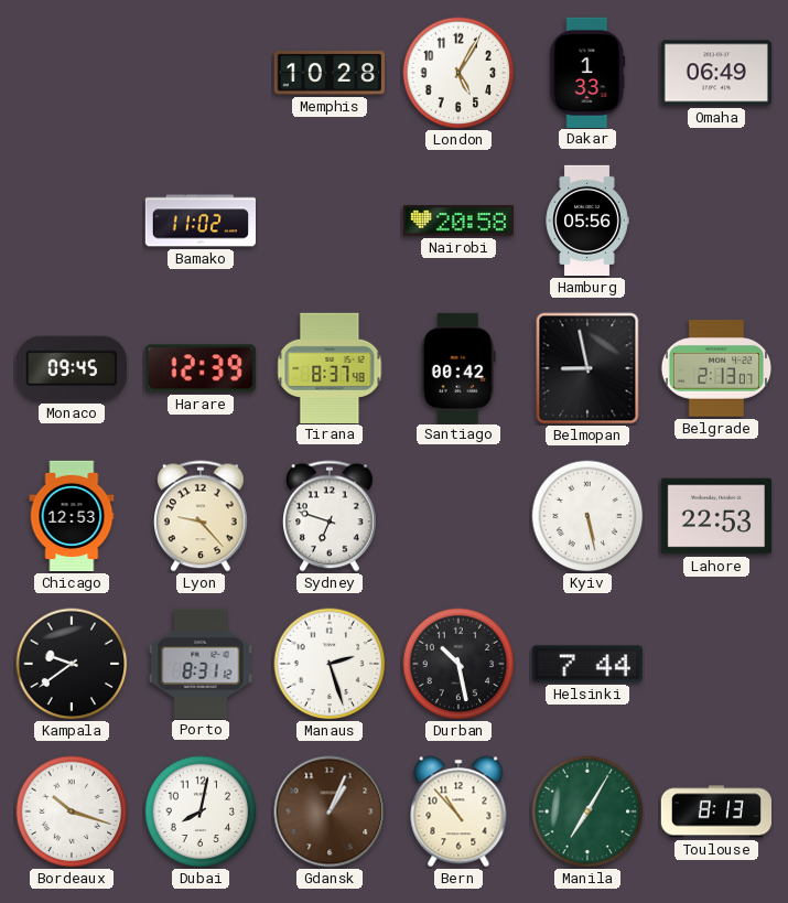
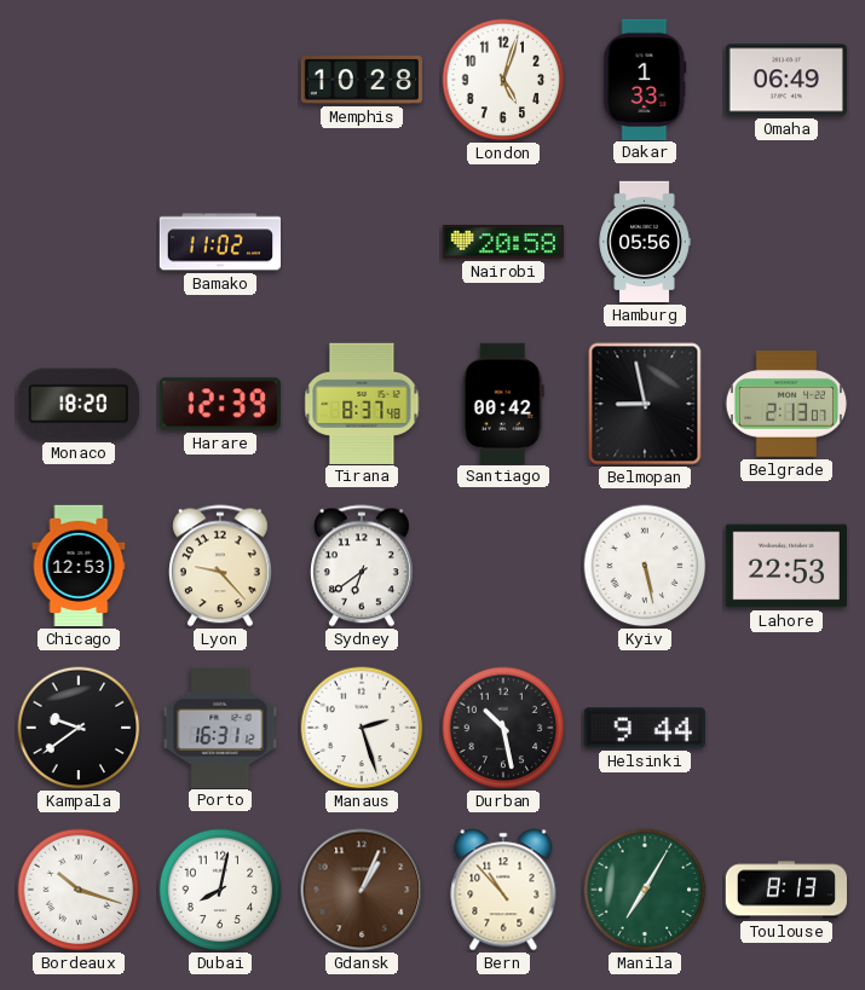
London: 5:05 -> 5:03 (503, 80)
Monaco: 09:45 -> 18:20 (79, 404)
Sydney: 6:48 -> 6:39 (363, 566)
Porto: 8:31 -> 16:31 (220, 726)
Helsinki: 7:44 -> 9:44 (645, 728)
